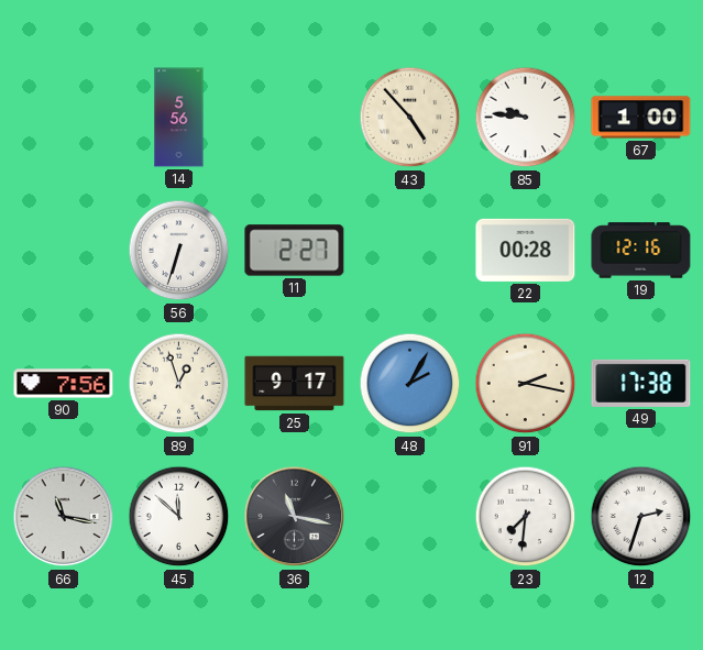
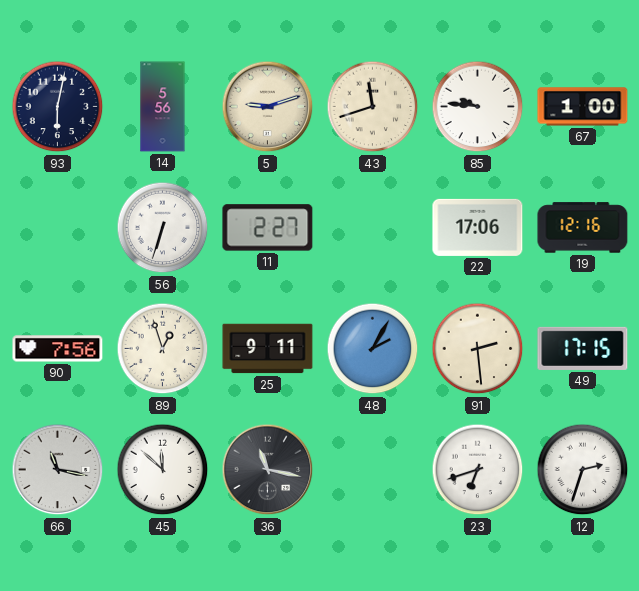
93: none -> 6:02 (58, 107)
5: none -> 9:12 (268, 107)
43: 4:53 -> 11:42 (373, 107)
22: 00:28 -> 17:06 (478, 227)
25: 9:17 -> 9:11 (268, 349)
91: 2:17 -> 2:29 (478, 349)
49: 17:38 -> 17:15 (583, 348)
23: 7:31 -> 6:42 (478, 470)
